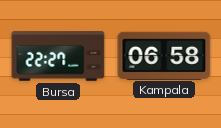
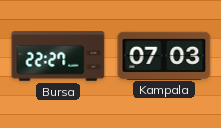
Kampala: 06:58 -> 07:03 (164, 55)
